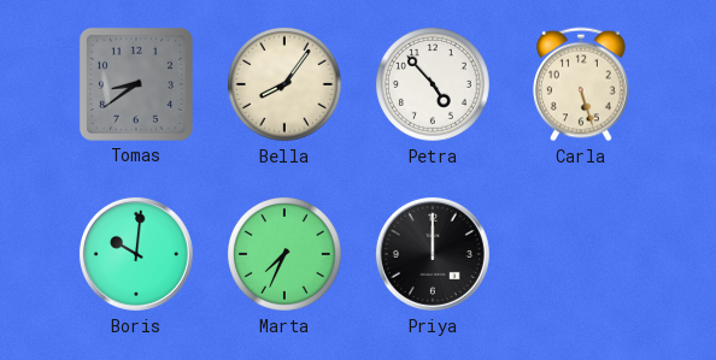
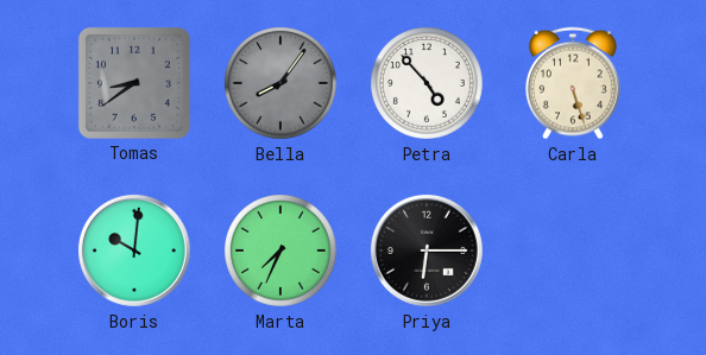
Bella dial: cream -> grey (282, 84)
Priya: 12:00 -> 6:15 (427, 251)
